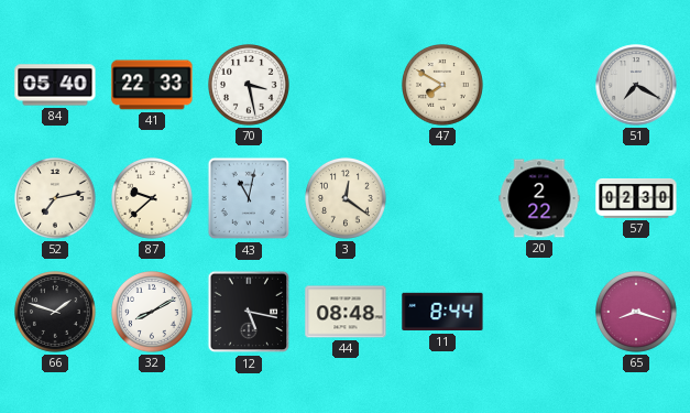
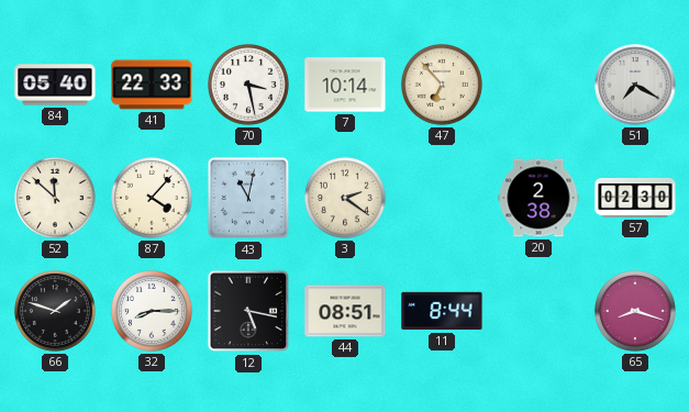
7: none -> 10:14 (345, 85)
47: 7:50 -> 6:53 (443, 86)
52: 7:13 -> 11:52 (56, 199)
87: 9:38 -> 4:07 (153, 199)
3: 12:21 -> 2:21 (346, 199)
20: 2:22 -> 2:38 (538, 198)
32: 8:10 -> 8:15 (153, 312)
44: 08:48 -> 08:51 (345, 311)
